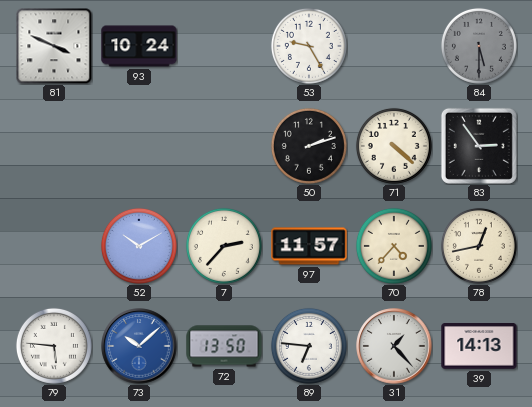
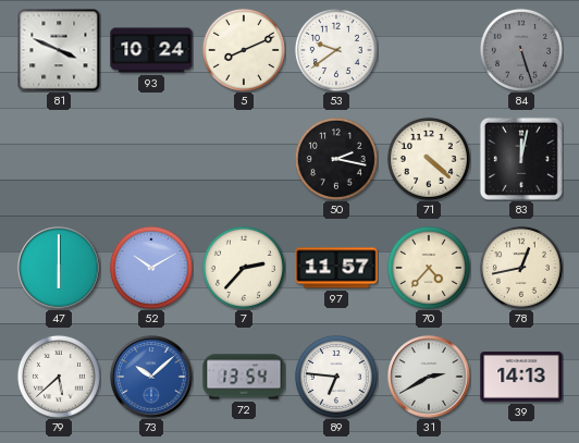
5: none -> 8:11 (244, 50)
53: 9:25 -> 9:39 (336, 50)
84: 5:30 -> 5:27 (521, 50)
50: 2:12 -> 2:17 (336, 159)
83: 2:54 -> 12:02 (521, 159)
47: none -> 6:00 (59, 268)
79: 5:46 -> 5:38 (59, 377)
72: 13:50 -> 13:54 (244, 377)
31: 1:23 -> 2:40 (429, 377)
